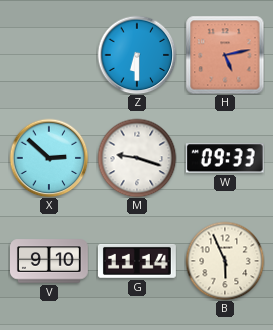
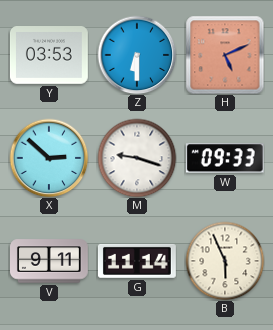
Y: none -> 03:53 (49, 56)
H: 5:13 -> 5:11 (225, 55)
V: 9:10 -> 9:11 (50, 261)
